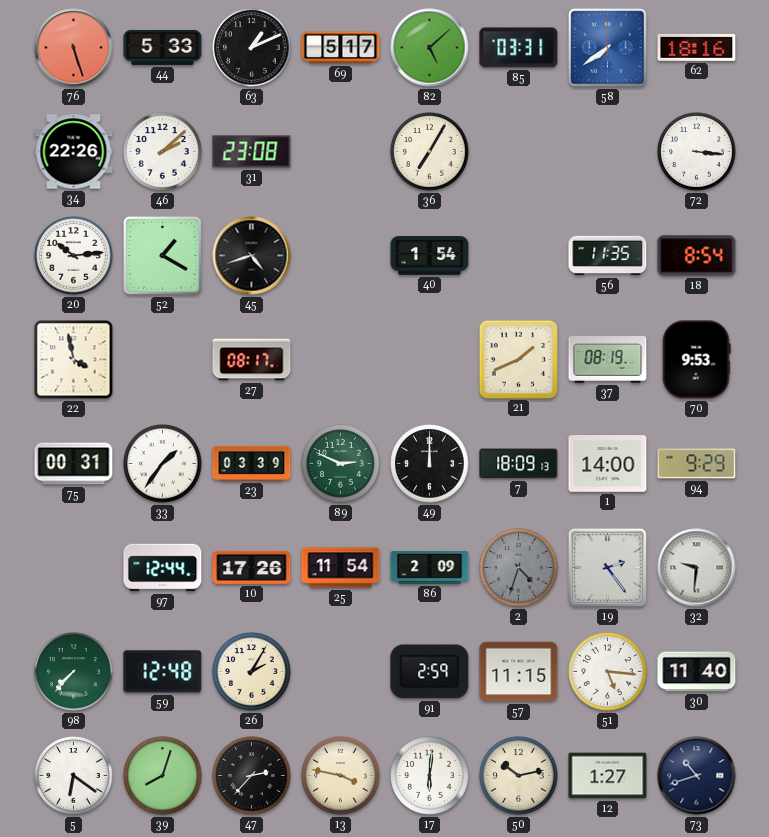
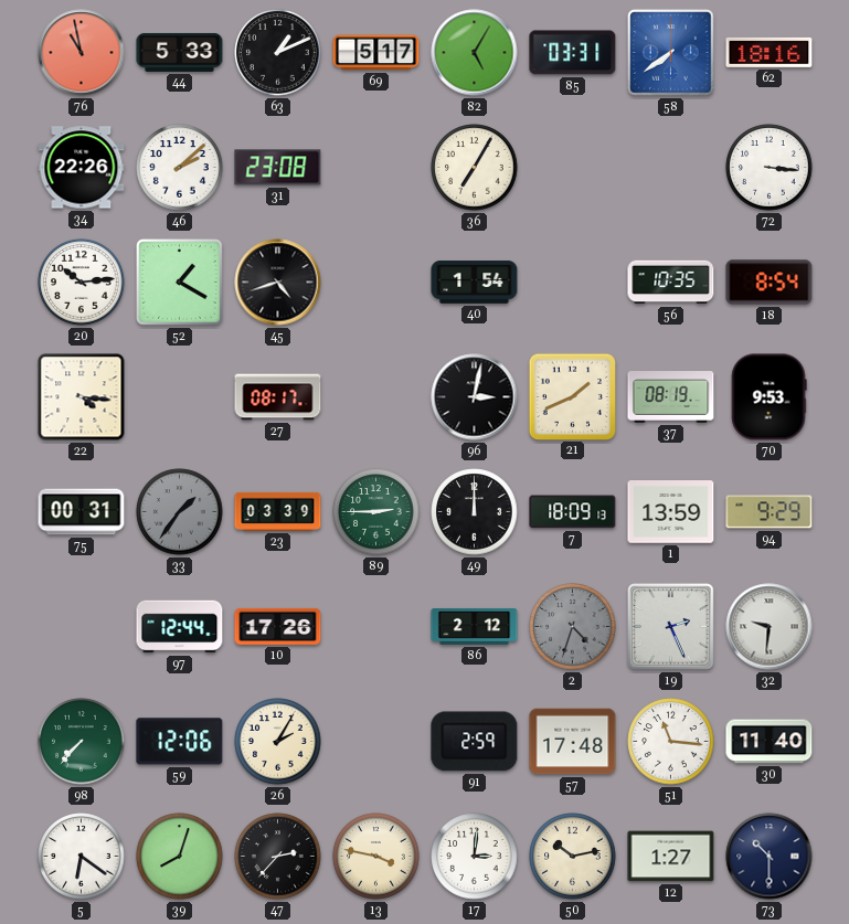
76: 5:27 -> 10:58 (82, 53)
82: 5:08 -> 5:05 (475, 53)
56: 11:35 -> 10:35 (671, 283)
22: 3:58 -> 4:16 (82, 397)
96: none -> 3:02 (475, 397)
33 dial: white -> grey (180, 512)
89: 2:49 -> 2:45 (376, 512)
1: 14:00 -> 13:59 (671, 512)
25: 11:54 -> none (341, 568)
86: 2:09 -> 2:12 (475, 627)
19: 2:24 -> 2:26 (671, 627)
59: 12:48 -> 12:06 (180, 742)
57: 11:15 -> 17:48 (573, 742)
51: 5:16 -> 11:16 (671, 742)
17: 6:01 -> 3:01 (475, 857)
73: 10:42 -> 10:30 (770, 857)
